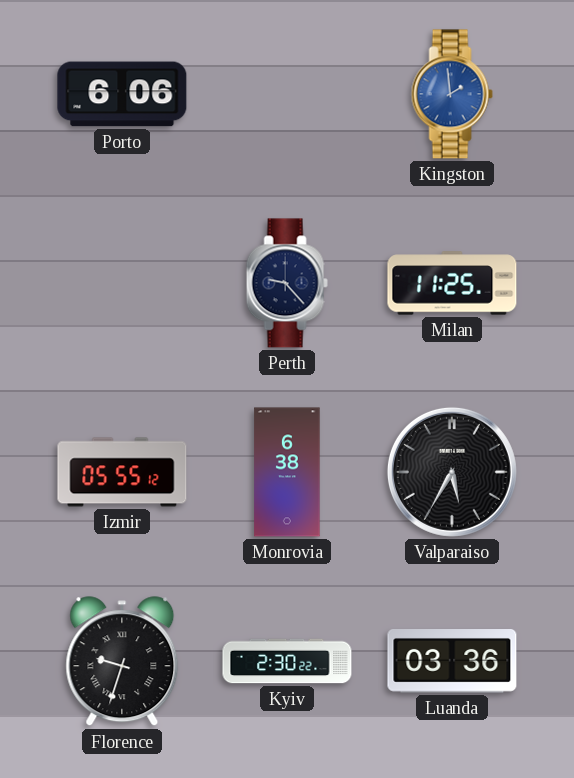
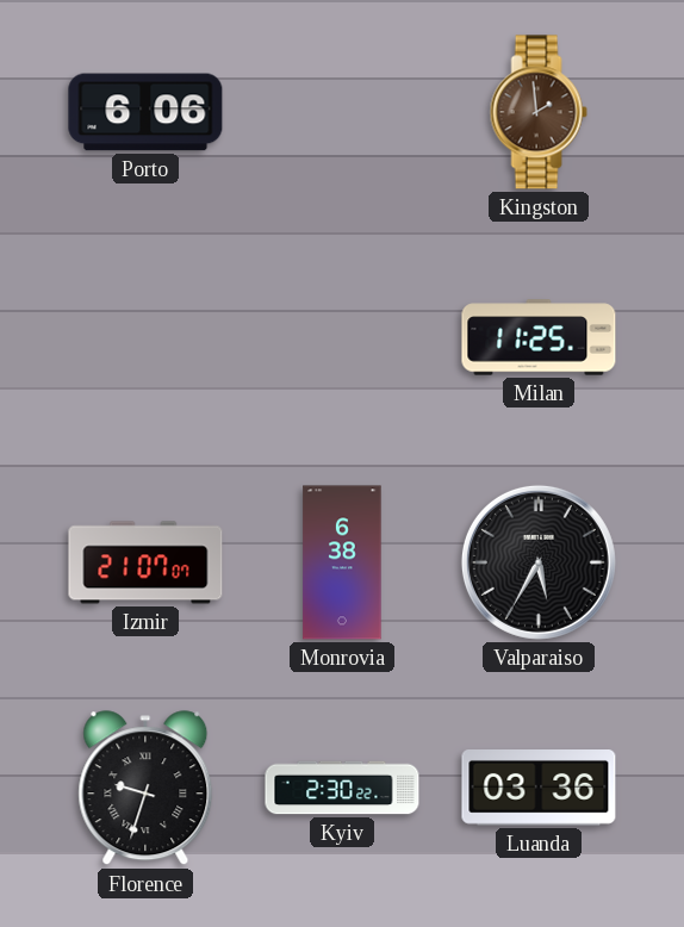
Kingston dial: blue -> brown (539, 112)
Perth: 9:23 -> none (287, 283)
Izmir: 05:55 -> 21:07 (145, 562)
